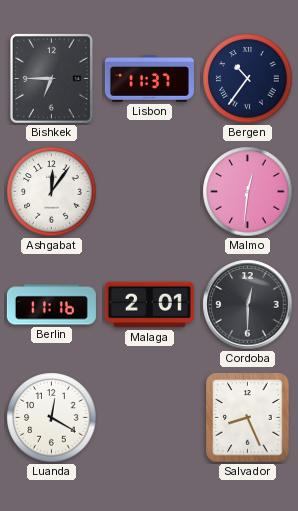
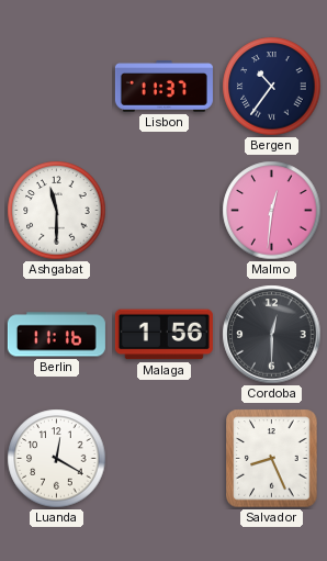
Bishkek: 6:45 -> none (51, 78)
Ashgabat: 12:06 -> 11:30 (57, 211)
Malaga: 2:01 -> 1:56 (163, 335)
